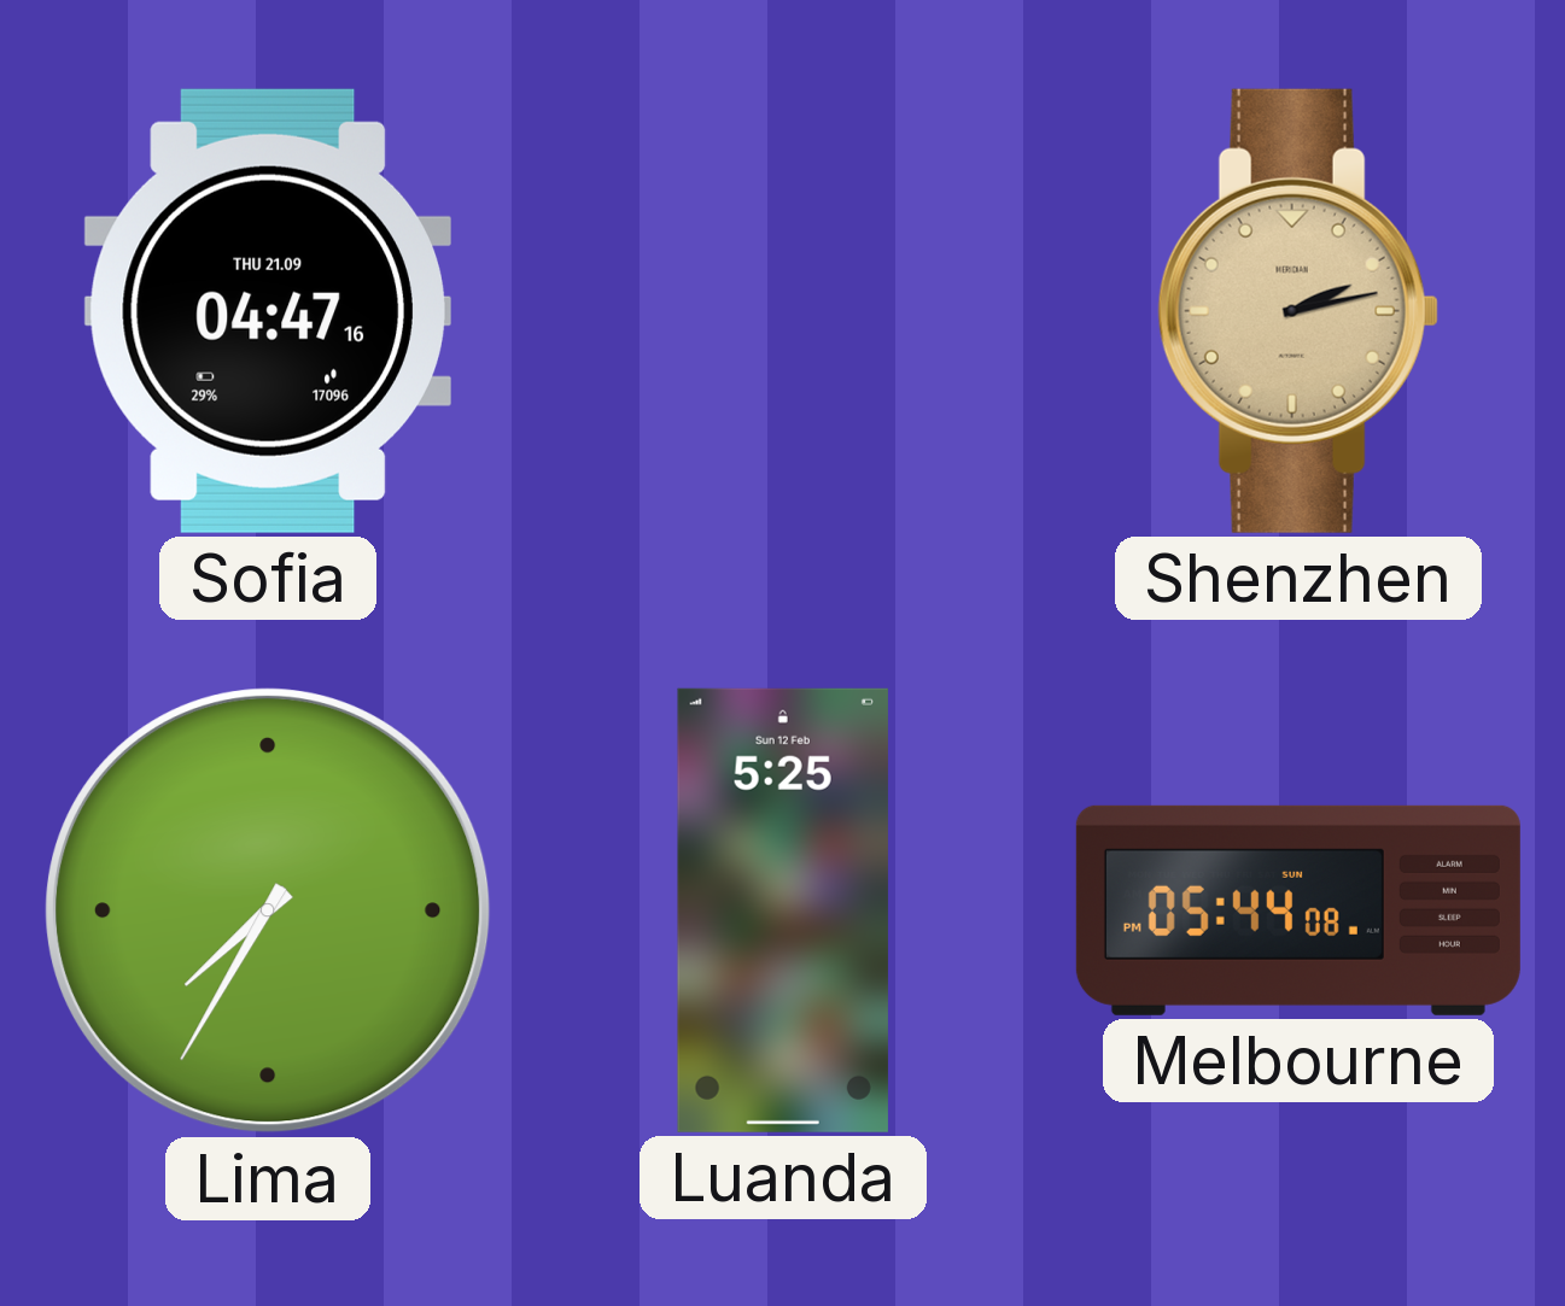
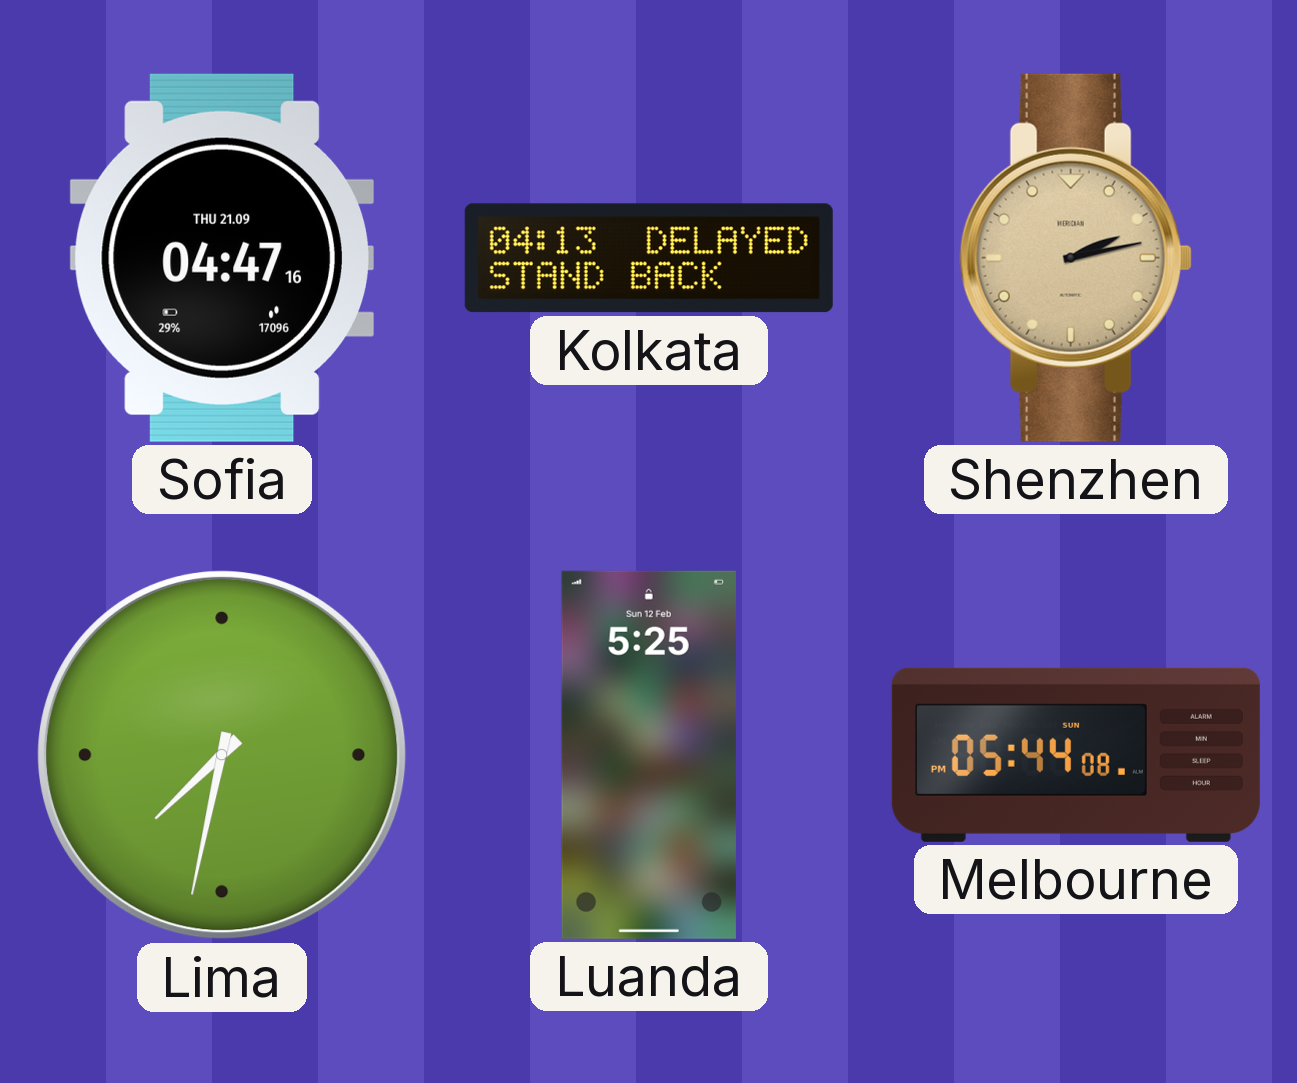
Kolkata: none -> 04:13 (649, 258)
Lima: 7:35 -> 7:32 (222, 755)
